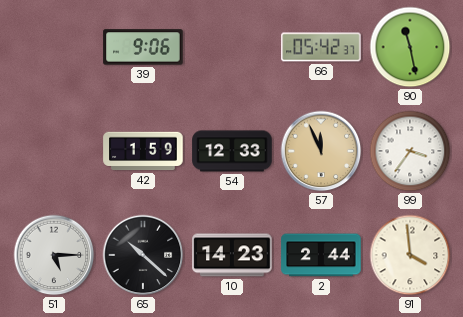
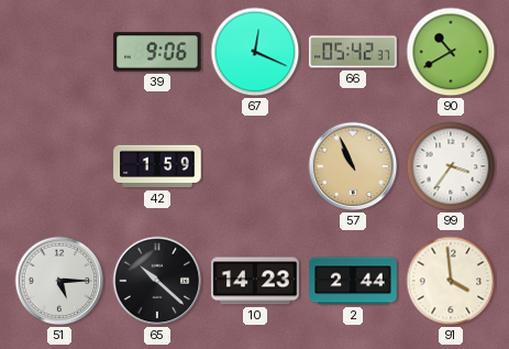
67: none -> 12:19 (255, 52)
90: 11:28 -> 10:40 (451, 52)
54: 12:33 -> none (232, 151)
57: 11:56 -> 10:56 (353, 166)
